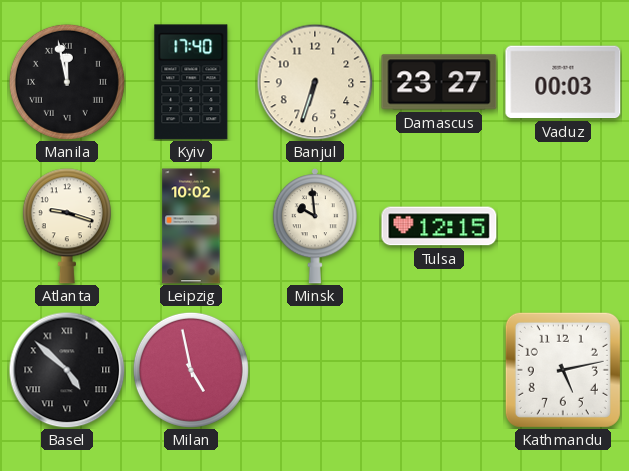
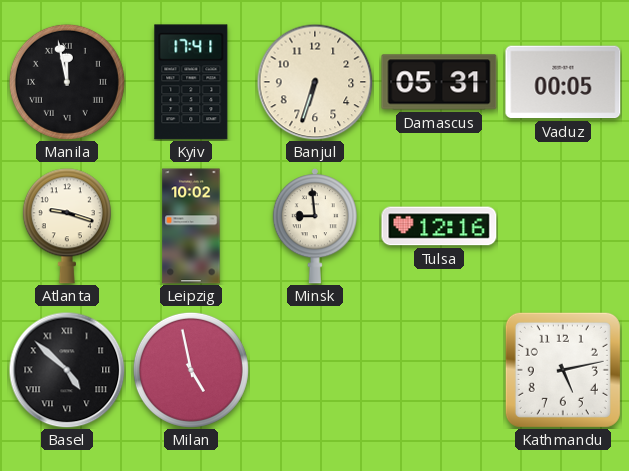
Kyiv: 17:40 -> 17:41 (191, 82)
Damascus: 23:27 -> 05:31 (439, 82)
Vaduz: 00:03 -> 00:05 (563, 82)
Minsk: 9:59 -> 8:59 (315, 226)
Tulsa: 12:15 -> 12:16 (439, 226)
